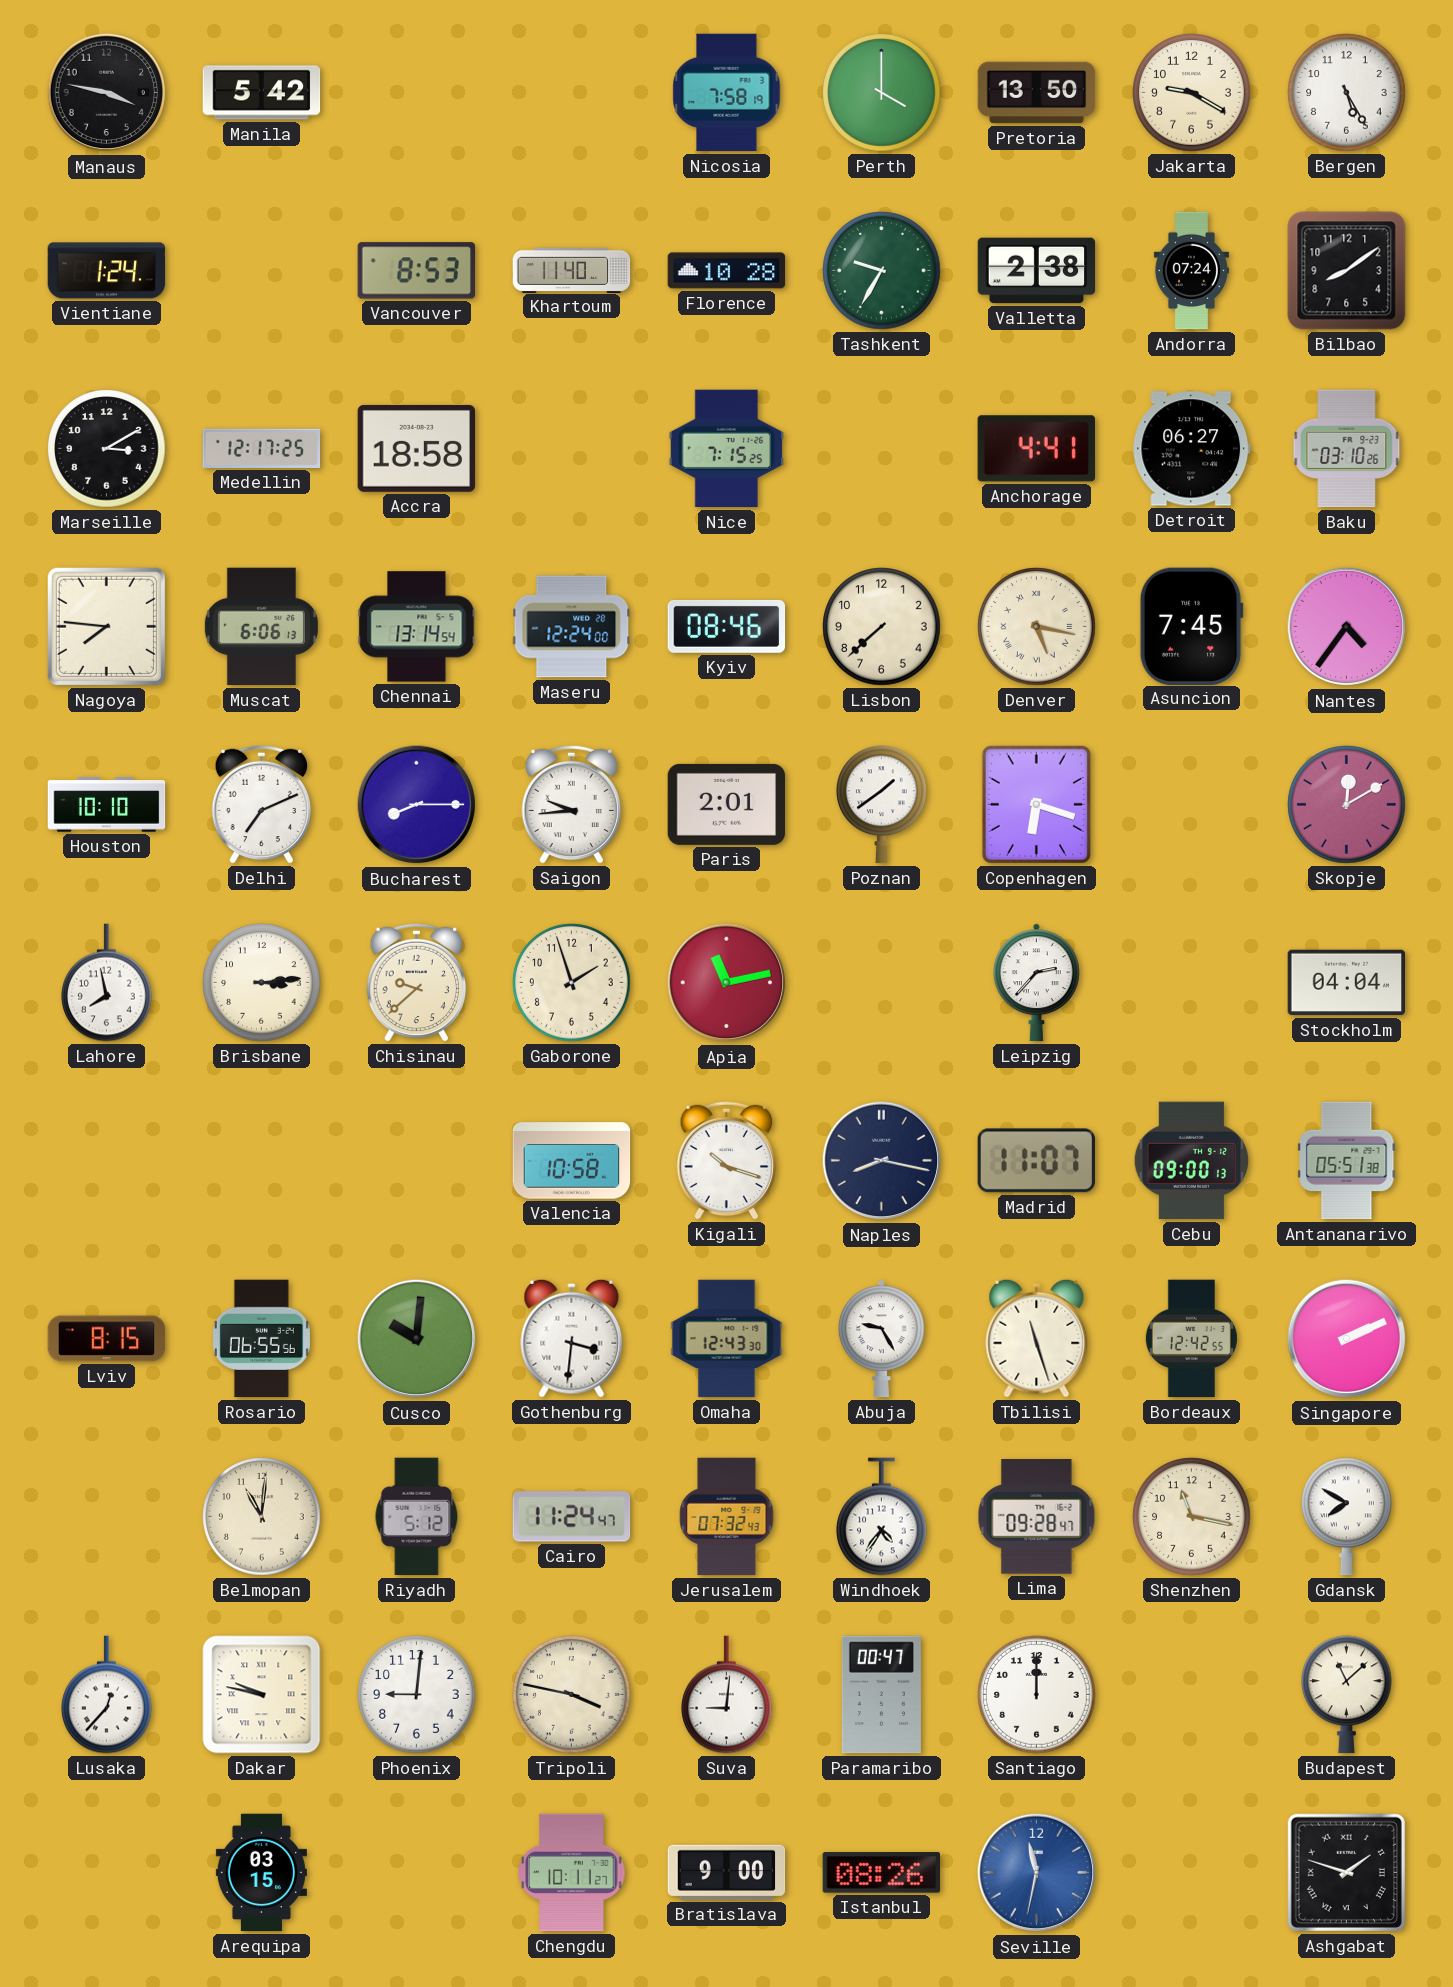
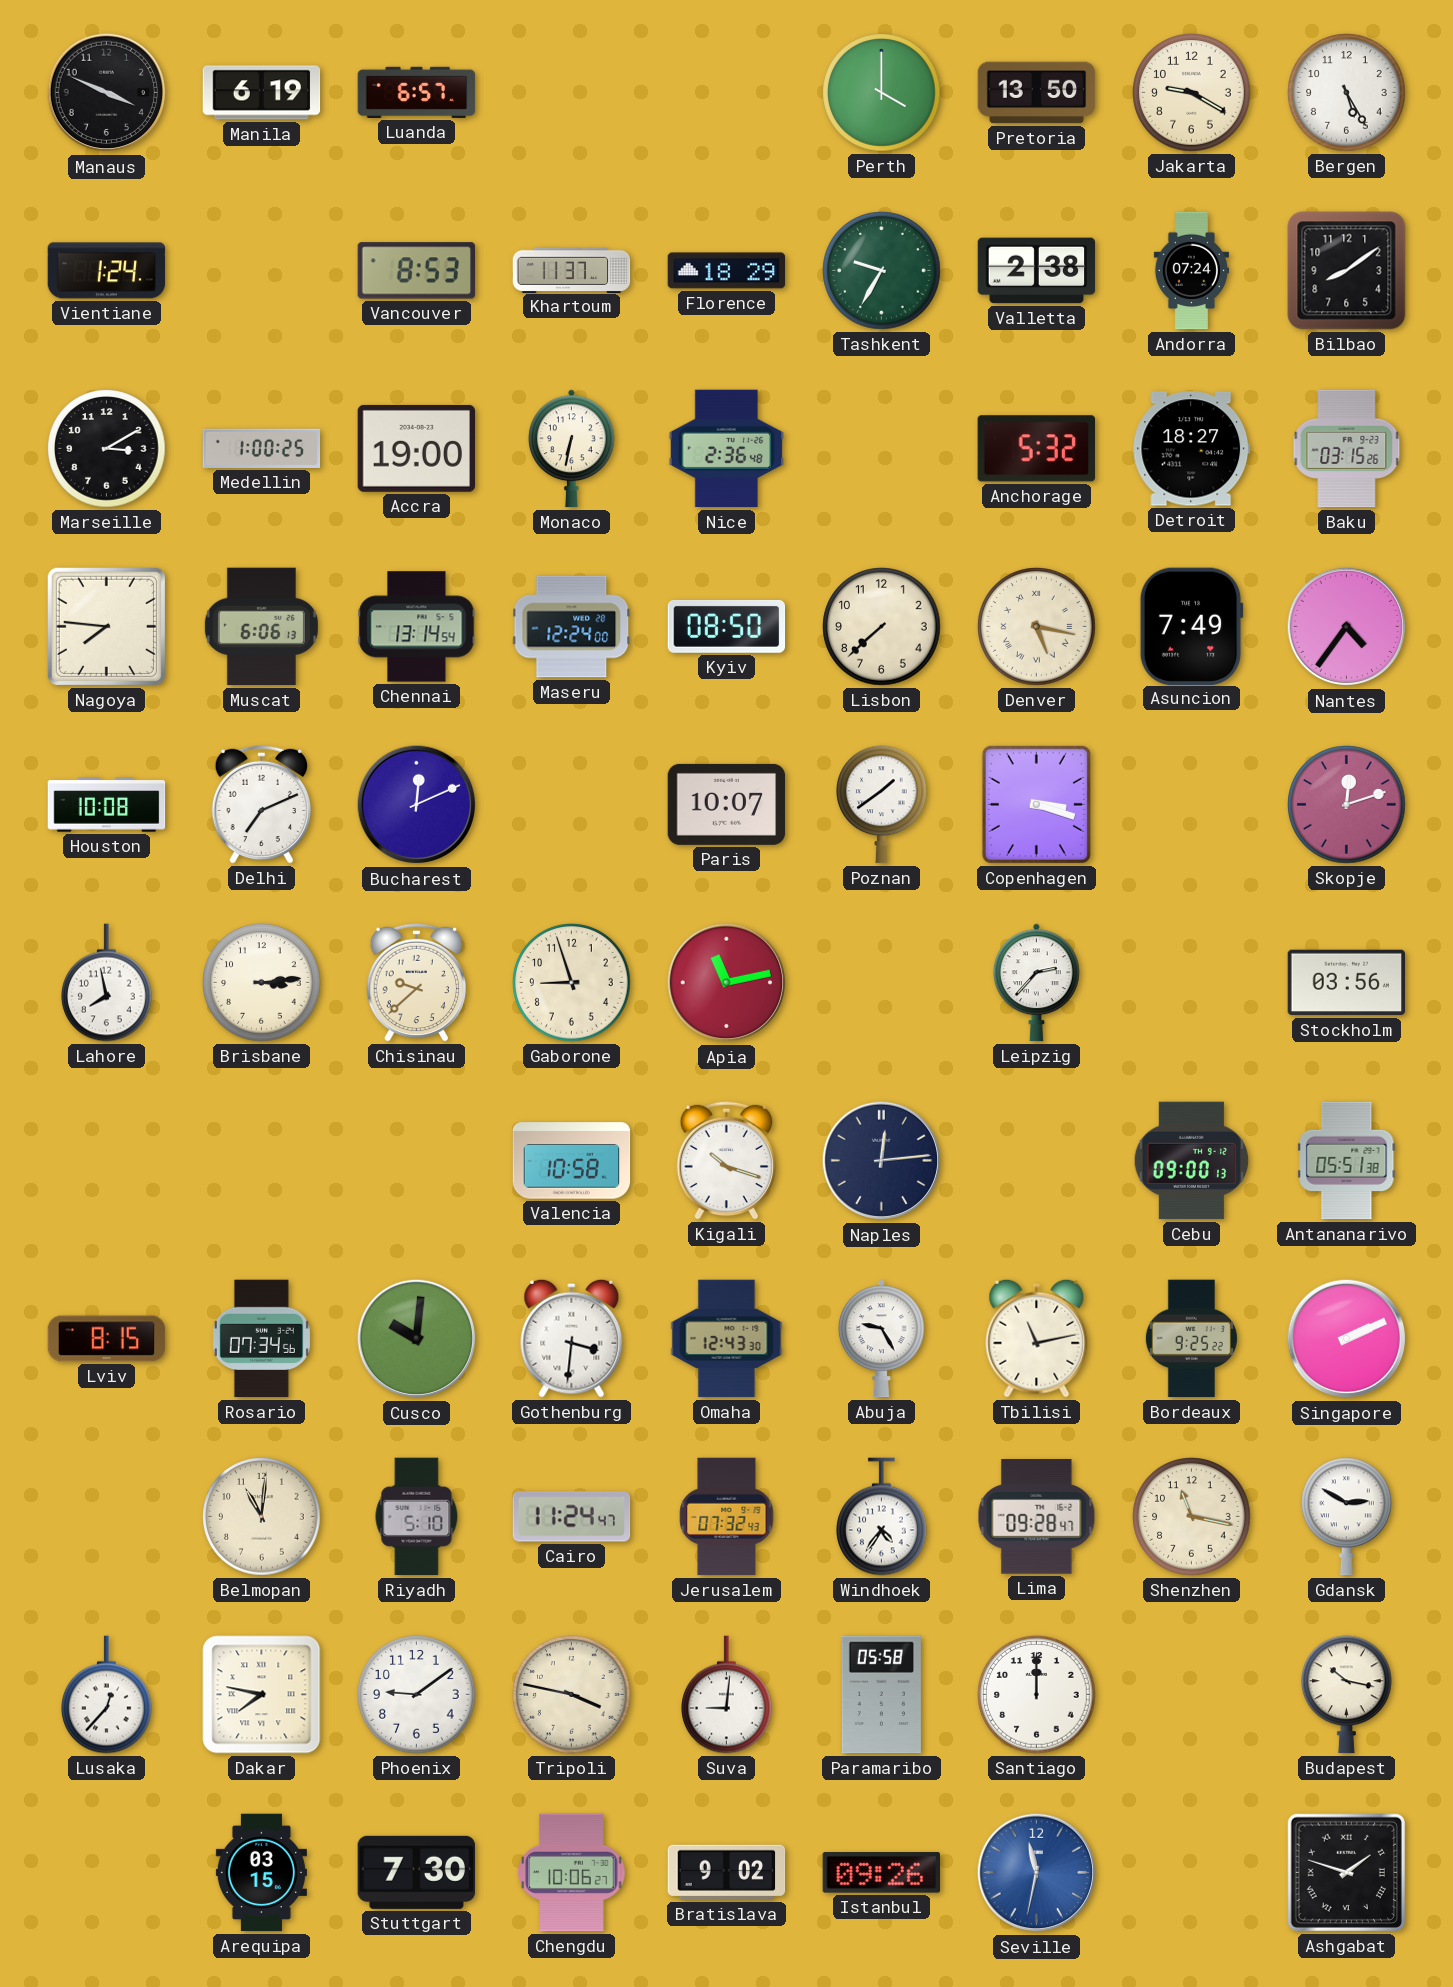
Manaus: 3:47 -> 3:49 (107, 93)
Manila: 5:42 -> 6:19 (262, 93)
Luanda: none -> 6:57 (417, 92)
Nicosia: 7:58 -> none (727, 93)
Khartoum: 11:40 -> 11:37 (572, 270)
Florence: 10:28 -> 18:29 (727, 271)
Medellin: 12:17 -> 1:00 (262, 448)
Accra: 18:58 -> 19:00 (417, 448)
Monaco: none -> 6:32 (571, 449)
Nice: 7:15 -> 2:36 (727, 449)
Anchorage: 4:41 -> 5:32 (1036, 449)
Detroit: 06:27 -> 18:27 (1192, 449)
Baku: 03:10 -> 03:15 (1347, 449)
Kyiv: 08:46 -> 08:50 (727, 626)
Asuncion: 7:45 -> 7:49 (1191, 626)
Houston: 10:10 -> 10:08 (107, 805)
Bucharest: 8:15 -> 12:11 (417, 805)
Saigon: 9:44 -> none (571, 804)
Paris: 2:01 -> 10:07 (727, 804)
Copenhagen: 6:18 -> 3:18 (1036, 804)
Skopje: 12:10 -> 12:12 (1347, 805)
Gaborone: 1:57 -> 8:57 (572, 983)
Stockholm: 04:04 -> 03:56 (1347, 983)
Naples: 8:17 -> 12:14 (882, 1161)
Madrid: 11:07 -> none (1036, 1161)
Rosario: 06:55 -> 07:34 (261, 1339)
Tbilisi: 11:27 -> 11:13 (1037, 1338)
Bordeaux: 12:42 -> 9:25 (1191, 1339)
Riyadh: 5:12 -> 5:10 (417, 1517)
Gdansk: 7:50 -> 2:50 (1347, 1517)
Dakar: 9:47 -> 7:47 (262, 1695)
Phoenix: 9:01 -> 9:09 (417, 1695)
Paramaribo: 00:47 -> 05:58 (881, 1695)
Budapest: 11:08 -> 10:17 (1347, 1695)
Stuttgart: none -> 7:30 (416, 1872)
Chengdu: 10:11 -> 10:06 (572, 1873)
Bratislava: 9:00 -> 9:02 (727, 1872)
Istanbul: 08:26 -> 09:26 (882, 1873)
